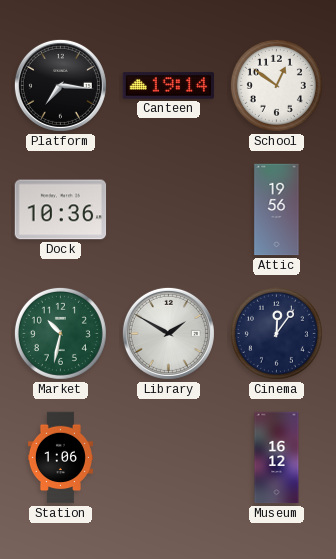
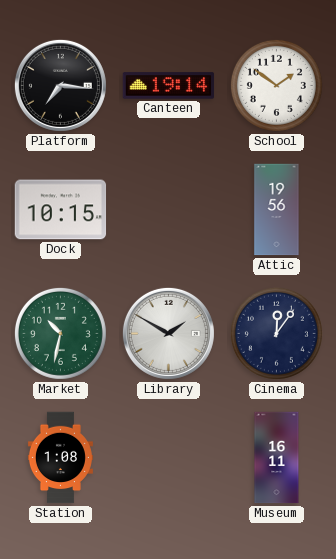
School: 12:51 -> 1:51 (276, 85)
Dock: 10:36 -> 10:15 (61, 210)
Station: 1:06 -> 1:08 (60, 458)
Museum: 16:12 -> 16:11 (277, 458)
